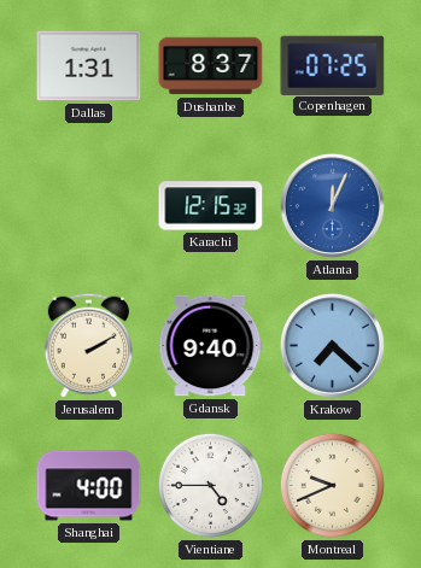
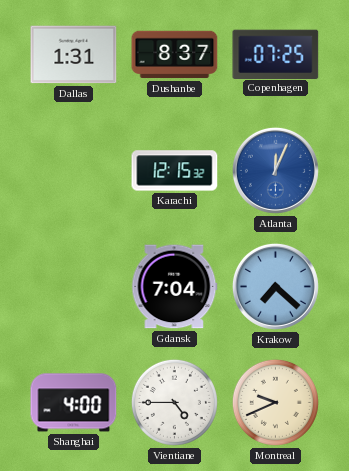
Jerusalem: 2:10 -> none (88, 345)
Gdansk: 9:40 -> 7:04 (175, 287)
